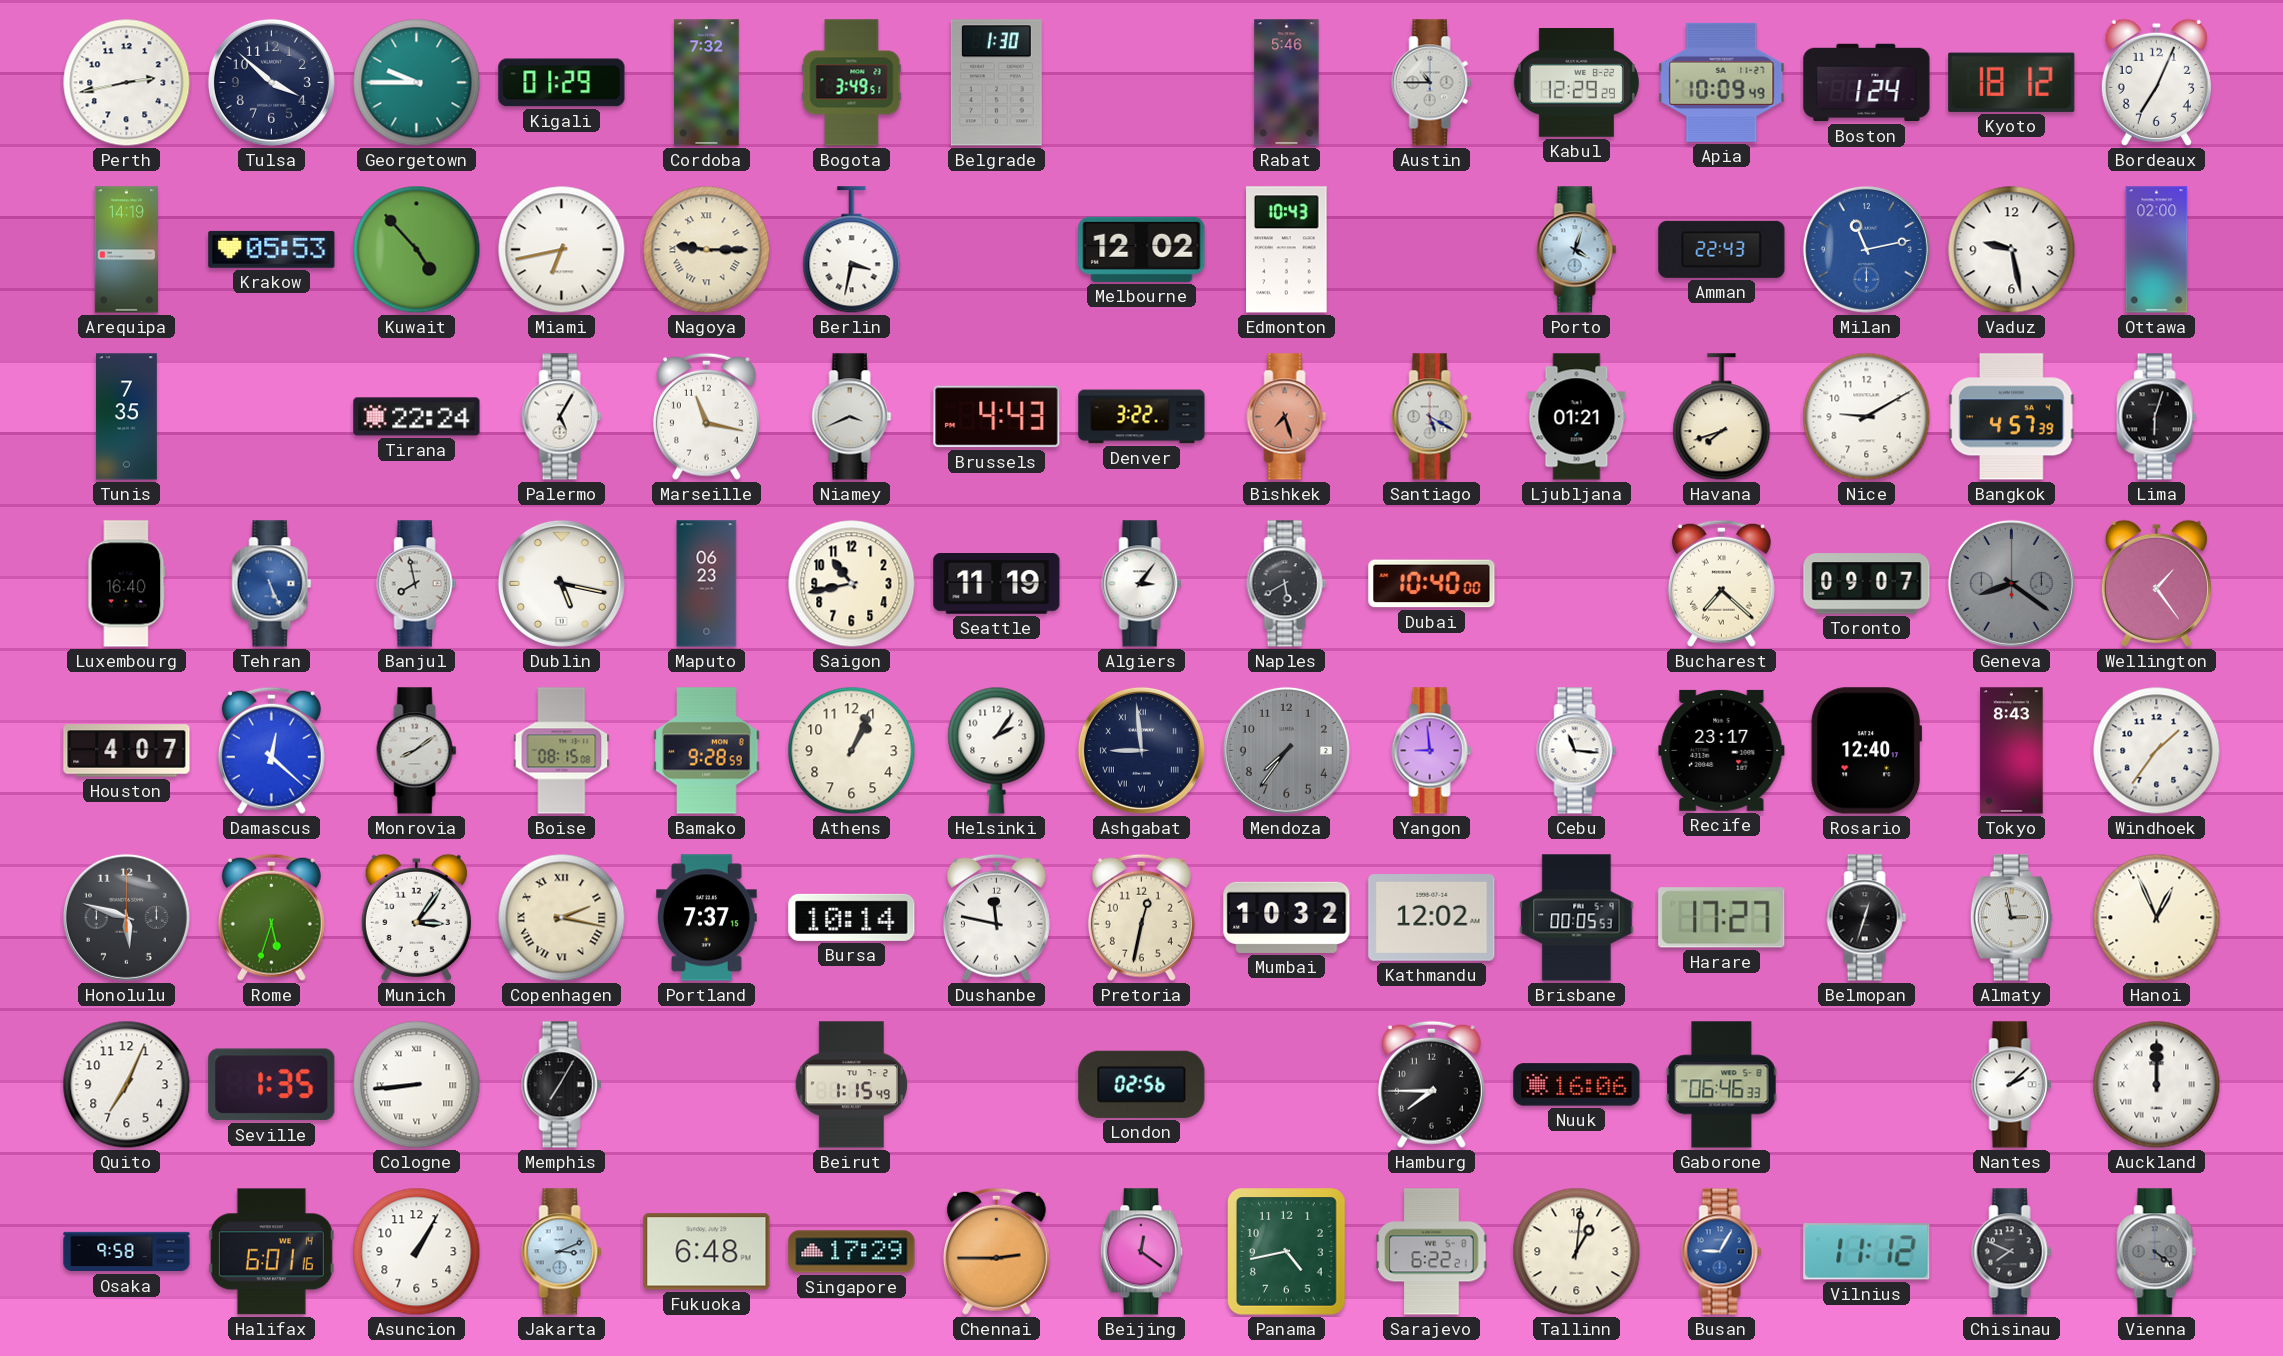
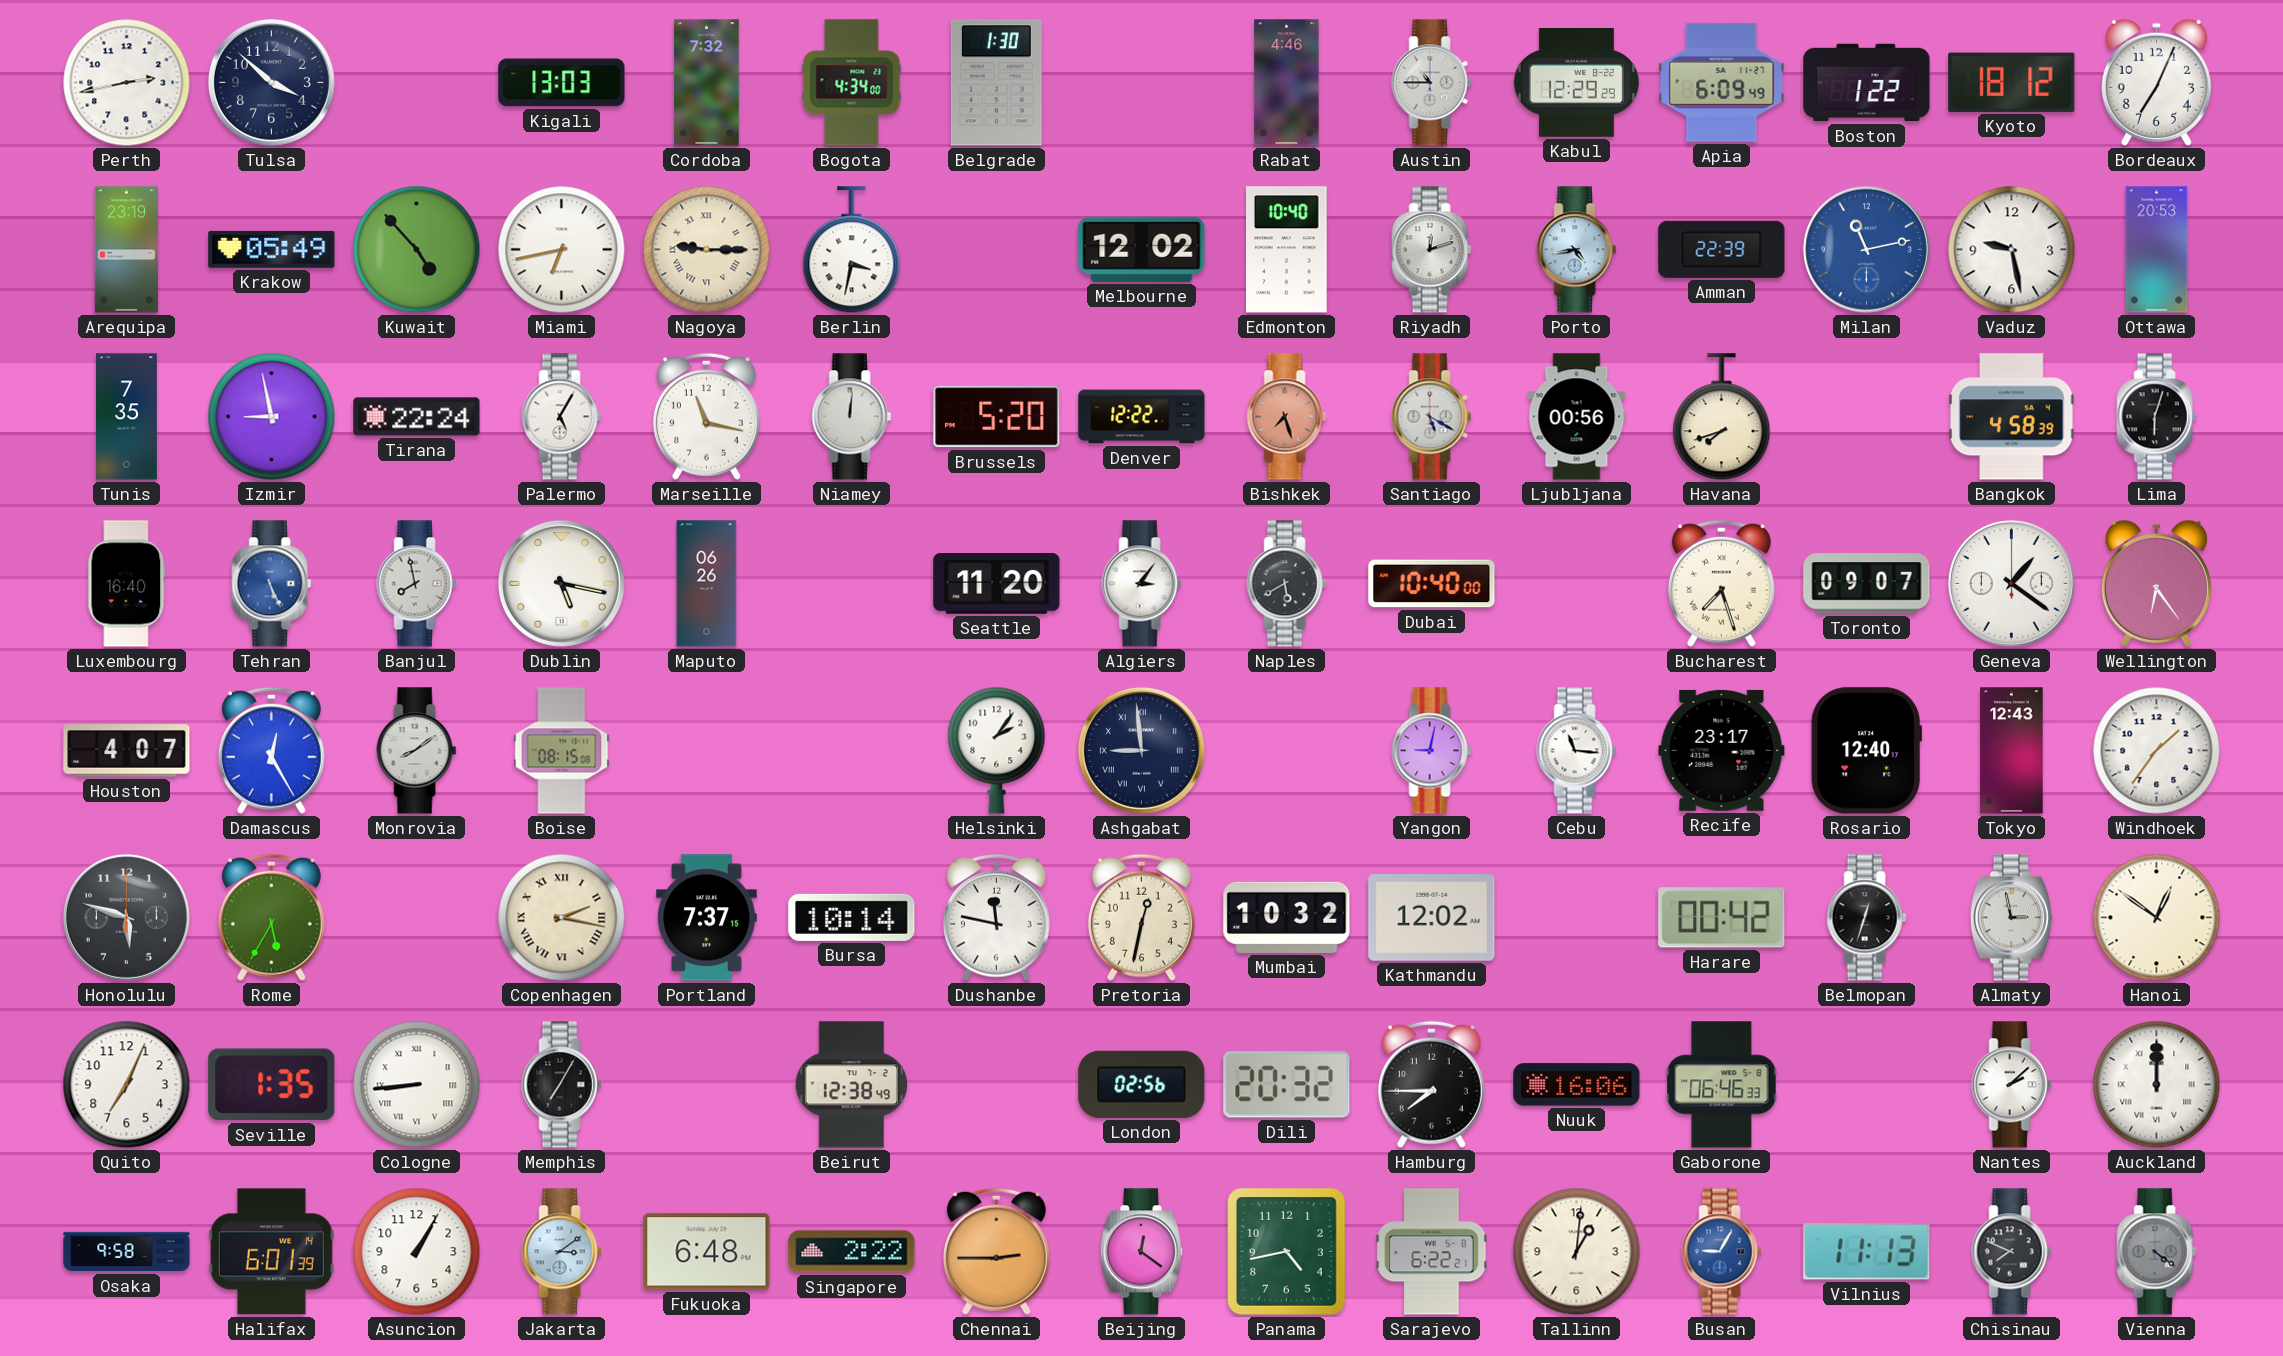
Georgetown: 9:45 -> none (417, 83)
Kigali: 01:29 -> 13:03 (562, 83)
Bogota: 3:49 -> 4:34 (852, 83)
Rabat: 5:46 -> 4:46 (1287, 83)
Apia: 10:09 -> 6:09 (1722, 82)
Boston: 1:24 -> 1:22 (1867, 83)
Arequipa: 14:19 -> 23:19 (126, 250)
Krakow: 05:53 -> 05:49 (272, 249)
Edmonton: 10:43 -> 10:40 (1287, 250)
Riyadh: none -> 12:12 (1432, 250)
Porto: 4:03 -> 4:43 (1577, 250)
Amman: 22:43 -> 22:39 (1722, 249)
Ottawa: 02:00 -> 20:53 (2157, 250)
Izmir: none -> 8:58 (272, 417)
Niamey: 3:41 -> 12:01 (852, 417)
Brussels: 4:43 -> 5:20 (997, 417)
Denver: 3:22 -> 12:22 (1142, 417)
Ljubljana: 01:21 -> 00:56 (1577, 417)
Nice: 9:10 -> none (1867, 417)
Bangkok: 4:57 -> 4:58 (2012, 417)
Maputo: 06:23 -> 06:26 (707, 584)
Saigon: 10:43 -> none (852, 584)
Seattle: 11:19 -> 11:20 (997, 584)
Bucharest: 7:22 -> 7:27 (1721, 583)
Geneva: 8:21 -> 1:21 (2011, 583)
Geneva dial: grey -> white (2011, 583)
Wellington: 1:24 -> 6:24 (2156, 583)
Damascus: 12:22 -> 12:25 (271, 750)
Bamako: 9:28 -> none (707, 751)
Athens: 1:04 -> none (852, 751)
Mendoza: 7:36 -> none (1286, 750)
Yangon: 8:59 -> 9:02 (1432, 751)
Tokyo: 8:43 -> 12:43 (2012, 751)
Rome: 5:33 -> 5:35 (271, 917)
Munich: 3:06 -> none (416, 917)
Brisbane: 00:05 -> none (1577, 918)
Harare: 17:27 -> 00:42 (1722, 918)
Hanoi: 12:56 -> 12:51 (2157, 918)
Beirut: 1:15 -> 12:38 (851, 1085)
Dili: none -> 20:32 (1287, 1085)
Halifax: 6:01:16 -> 6:01:39 (271, 1252)
Jakarta: 3:11 -> 3:09 (562, 1252)
Singapore: 17:29 -> 2:22 (852, 1252)
Vilnius: 11:12 -> 11:13 (1867, 1252)
